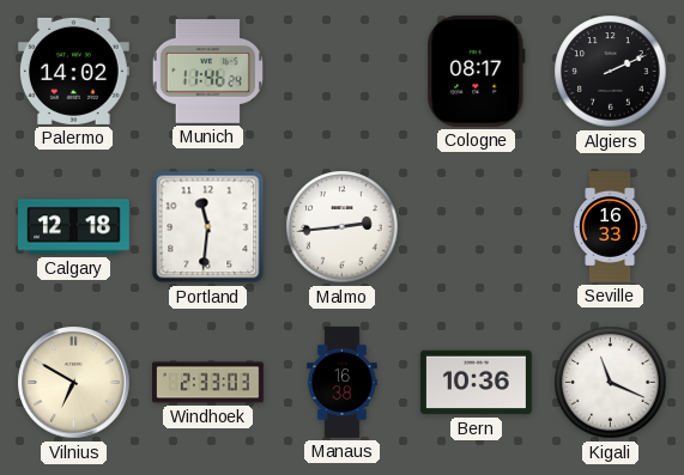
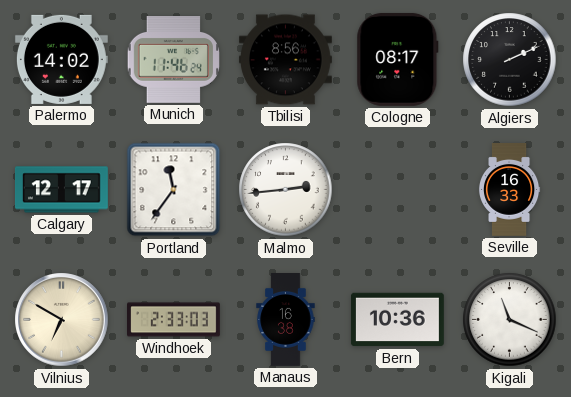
Tbilisi: none -> 8:56 (285, 60)
Calgary: 12:18 -> 12:17 (62, 190)
Portland: 11:31 -> 11:36 (174, 190)
